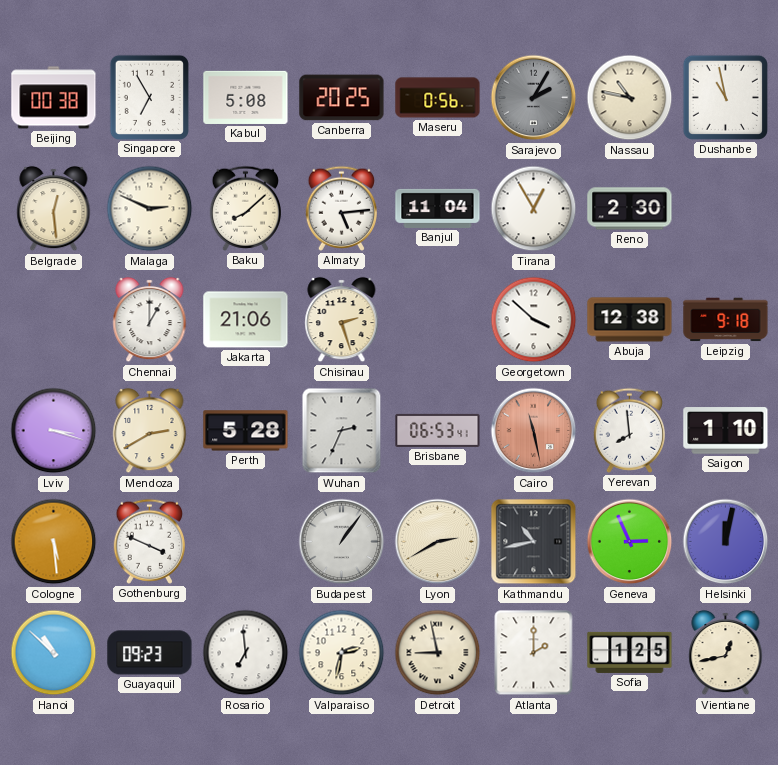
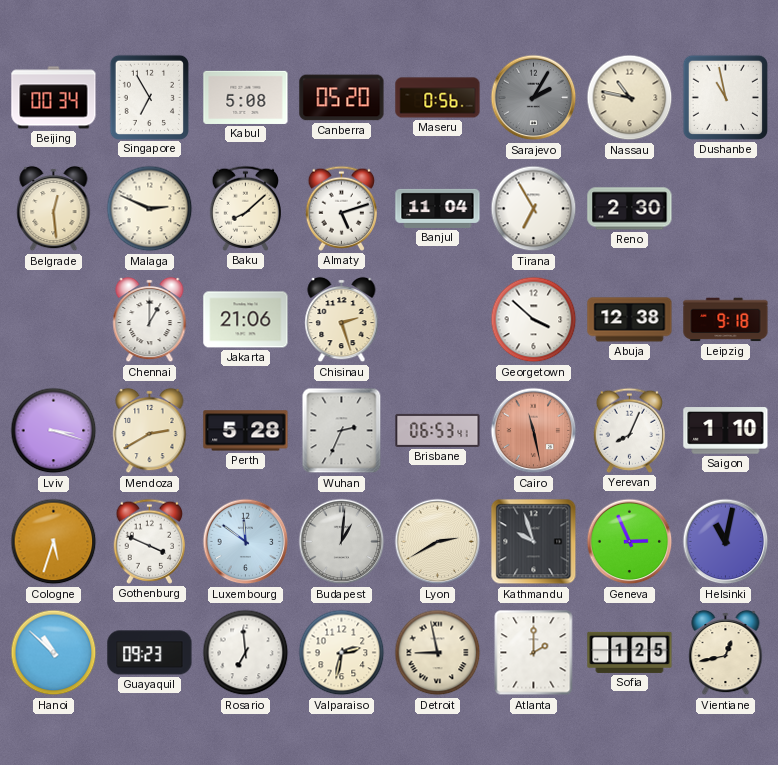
Beijing: 00:38 -> 00:34 (54, 98)
Canberra: 20:25 -> 05:20 (342, 98)
Almaty: 5:14 -> 5:12 (341, 208)
Tirana: 12:55 -> 6:55 (534, 209)
Yerevan: 7:59 -> 8:04 (629, 430)
Cologne: 5:29 -> 5:33 (54, 542)
Luxembourg: none -> 11:51 (246, 542)
Budapest: 1:06 -> 1:01 (342, 542)
Kathmandu: 10:43 -> 9:57 (534, 542)
Helsinki: 12:02 -> 11:02 (726, 542)
